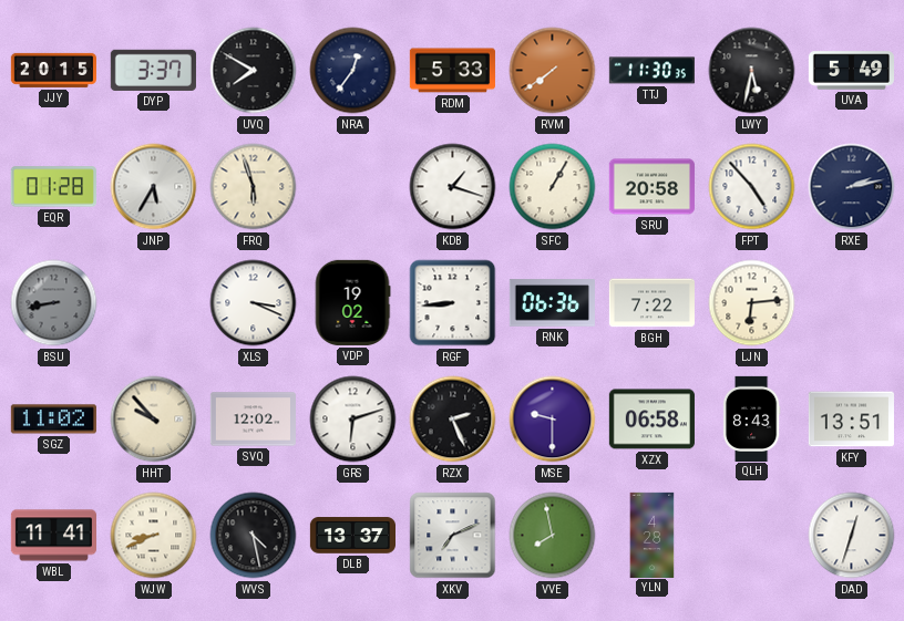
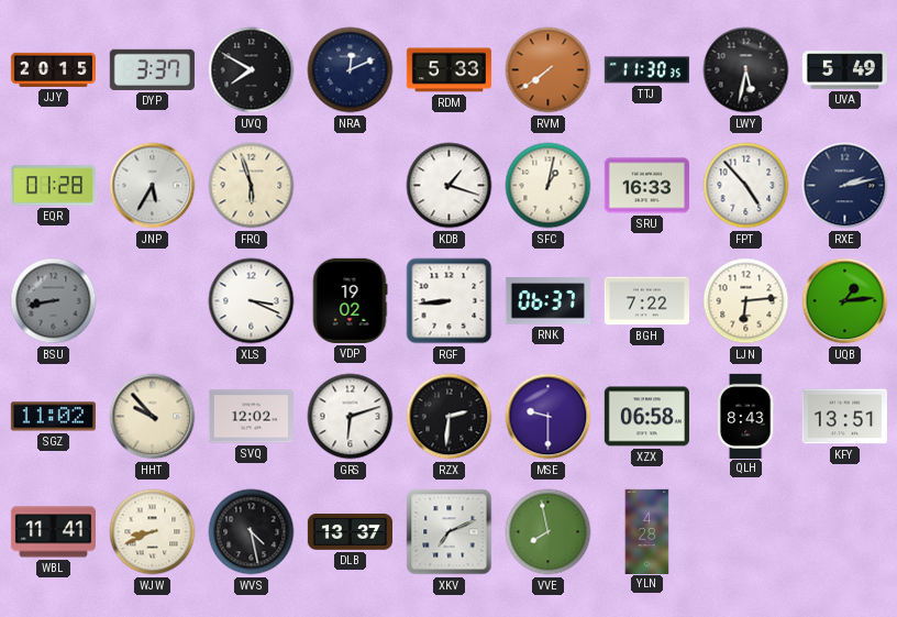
NRA: 12:36 -> 12:11 (351, 70)
SFC: 1:05 -> 1:02 (549, 186)
SRU: 20:58 -> 16:33 (646, 186)
RNK: 06:36 -> 06:37 (547, 301)
UQB: none -> 1:14 (845, 301)
RZX: 2:26 -> 2:31 (450, 417)
DAD: 12:33 -> none (852, 536)
